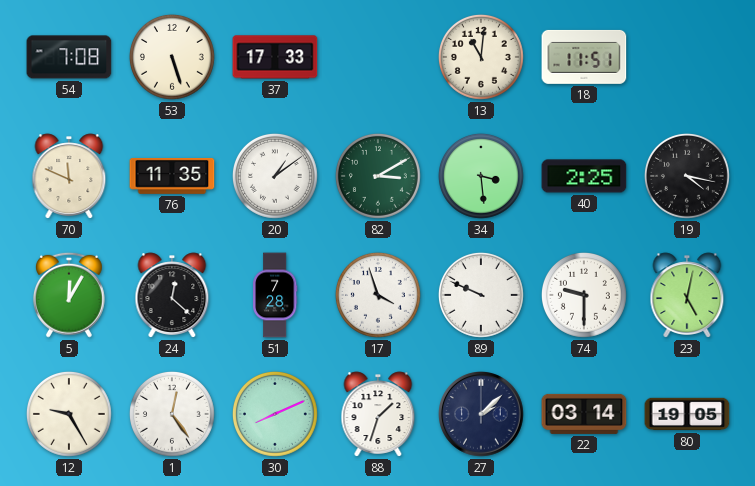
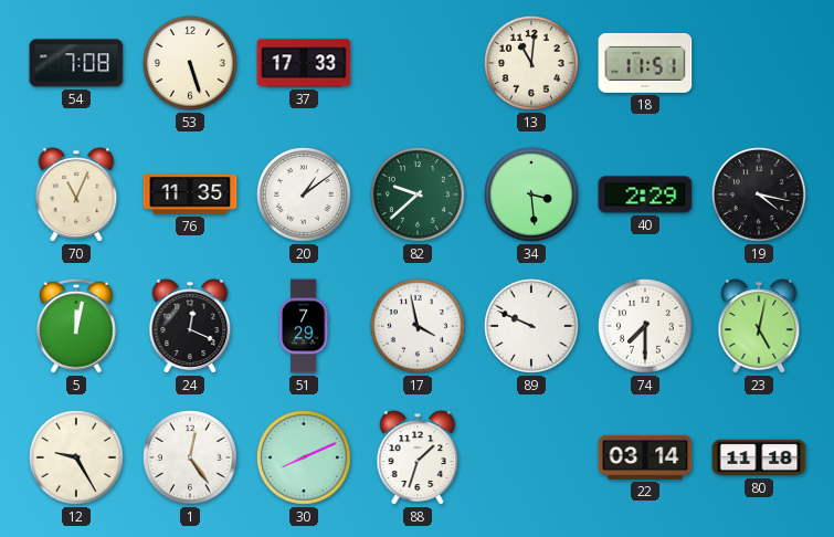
70: 11:49 -> 11:04 (76, 194)
82: 3:10 -> 9:38 (418, 194)
40: 2:25 -> 2:29 (645, 194)
5: 12:05 -> 12:02 (76, 326)
24: 12:22 -> 12:19 (190, 326)
51: 7:28 -> 7:29 (305, 326)
17: 3:57 -> 3:58 (418, 326)
74: 9:30 -> 7:30 (645, 326)
27: 2:08 -> none (481, 414)
80: 19:05 -> 11:18 (759, 457)
